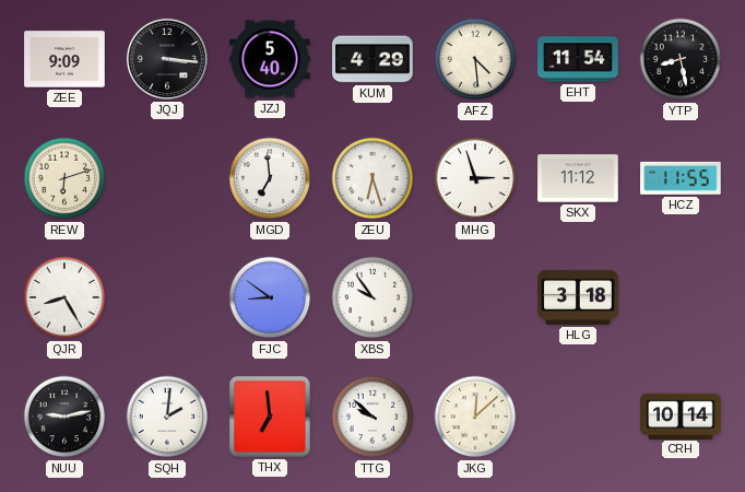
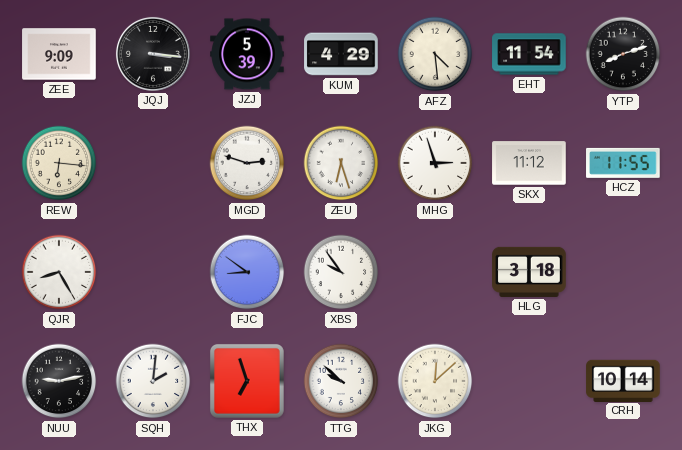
JZJ: 5:40 -> 5:39 (247, 54)
YTP: 8:28 -> 8:12 (623, 54)
REW: 6:12 -> 6:16 (59, 163)
MGD: 6:59 -> 2:48 (247, 163)
THX: 6:59 -> 6:57 (247, 381)
